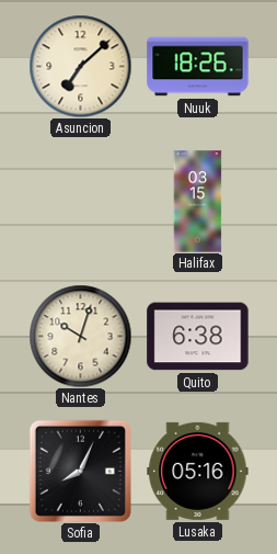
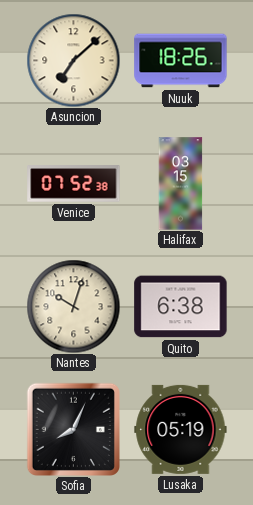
Venice: none -> 07:52 (74, 184)
Lusaka: 05:16 -> 05:19 (181, 429)
